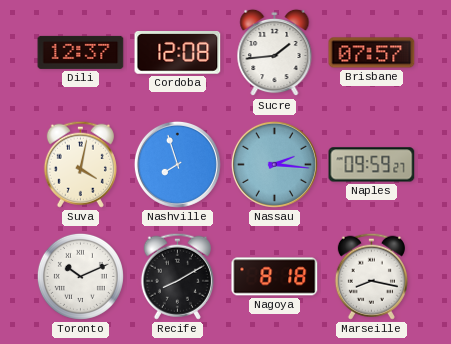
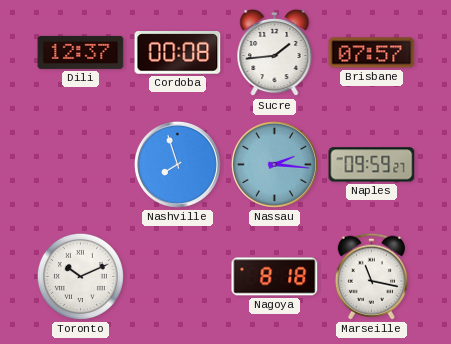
Cordoba: 12:08 -> 00:08 (178, 53)
Suva: 4:02 -> none (80, 164)
Recife: 8:10 -> none (177, 276)
Marseille: 8:17 -> 11:17 (371, 276)
